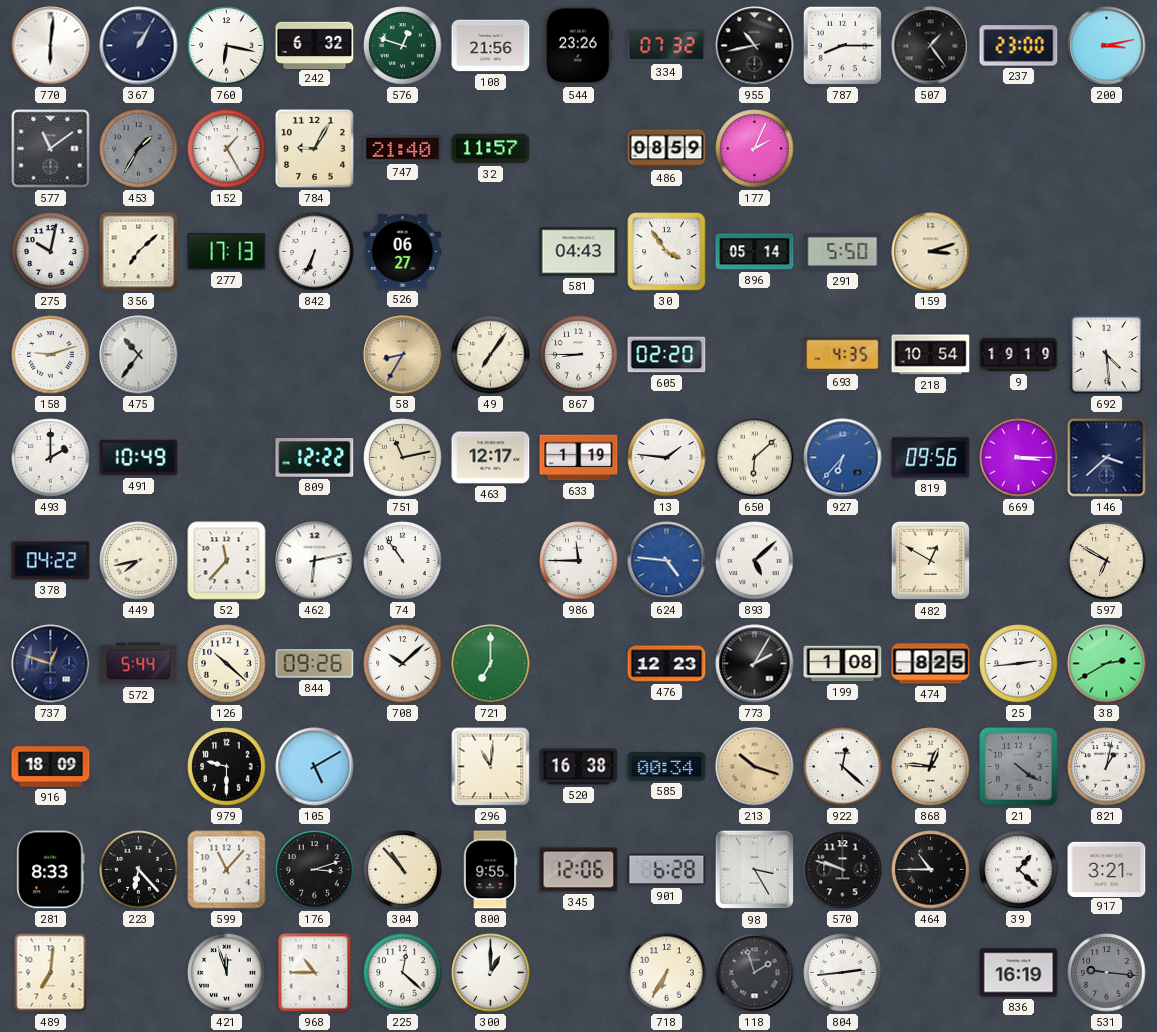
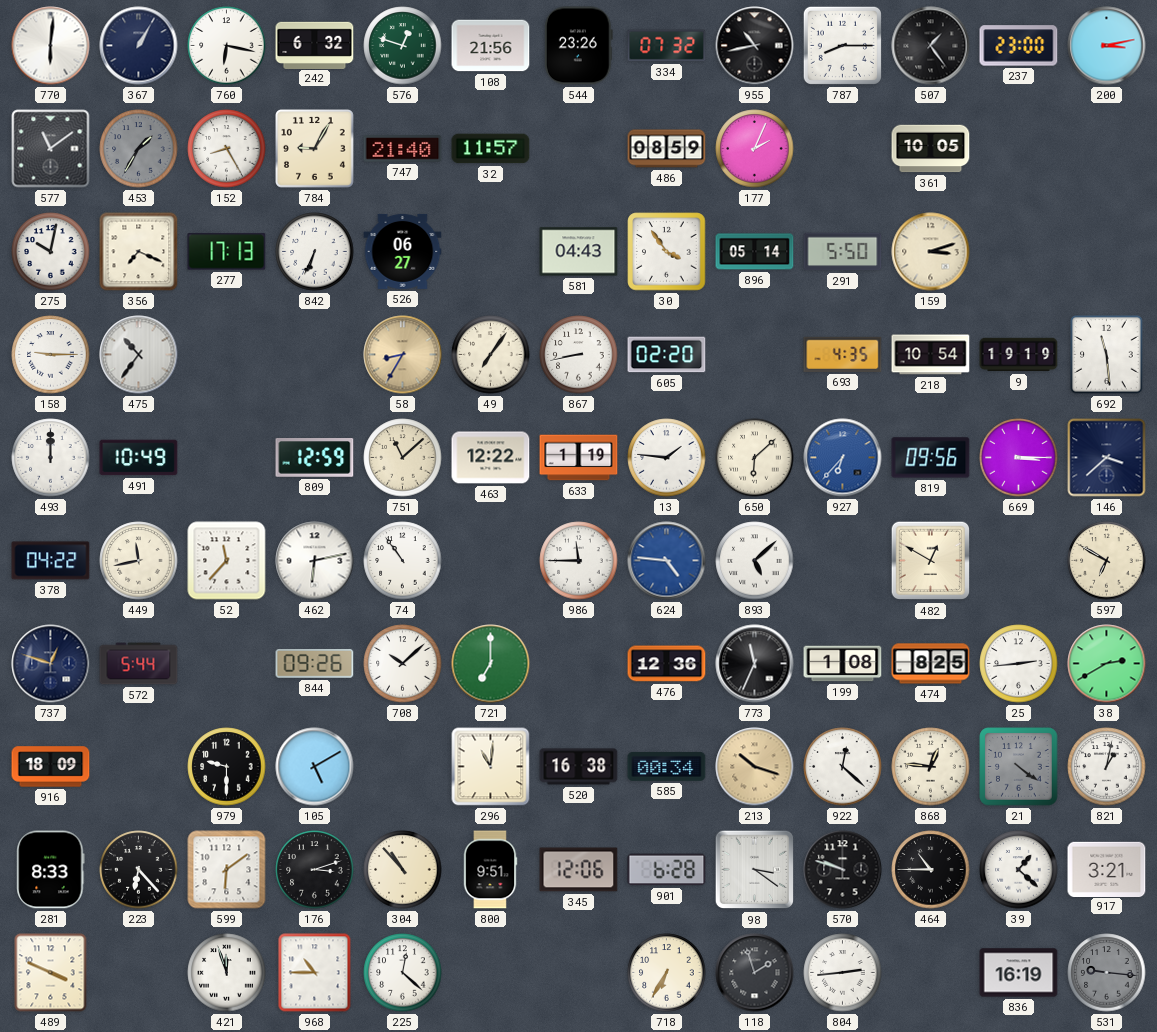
152: 1:25 -> 8:25 (227, 149)
361: none -> 10:05 (931, 149)
356: 7:08 -> 7:19 (139, 252)
158: 9:12 -> 9:15 (51, 355)
867: 8:45 -> 8:43 (579, 355)
692: 4:29 -> 11:29 (1107, 355)
493: 2:00 -> 12:00 (51, 458)
809: 12:22 -> 12:59 (315, 458)
751: 11:13 -> 11:08 (403, 458)
463: 12:17 -> 12:22 (491, 458)
449: 7:43 -> 11:43 (139, 561)
126: 10:22 -> none (227, 664)
476: 12:23 -> 12:36 (667, 664)
773: 2:05 -> 11:34 (755, 664)
599: 11:07 -> 6:09 (227, 870)
800: 9:55 -> 9:51 (490, 870)
98: 3:25 -> 3:21 (755, 870)
489: 7:01 -> 3:49 (51, 973)
300: 1:00 -> none (491, 973)
